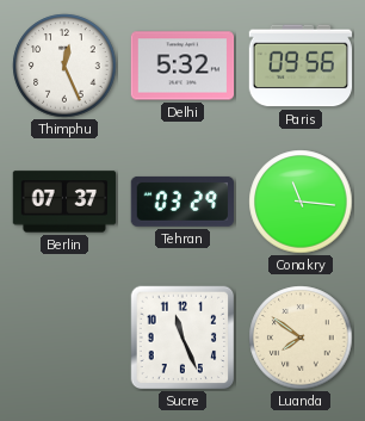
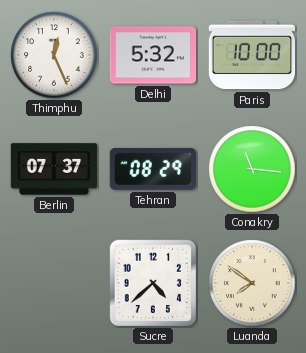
Paris: 09:56 -> 10:00 (252, 55)
Tehran: 03:29 -> 08:29 (152, 169)
Sucre: 11:26 -> 4:38 (153, 283)
